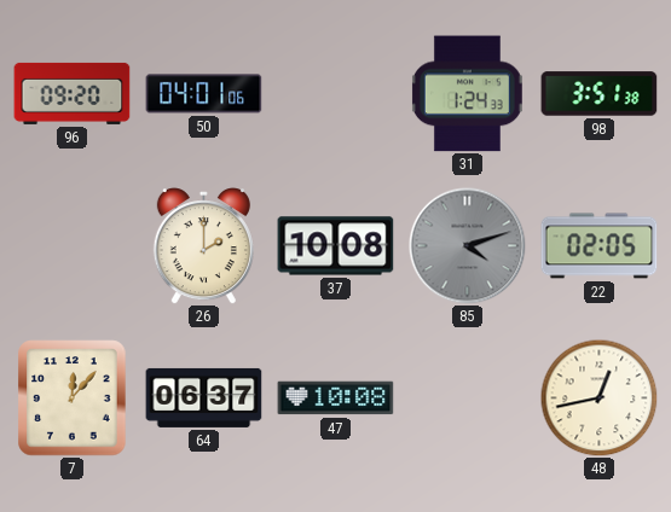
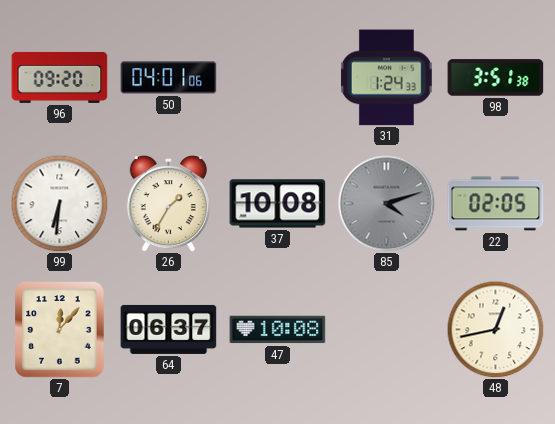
99: none -> 6:31 (59, 203)
26: 2:00 -> 1:35 (168, 204)
